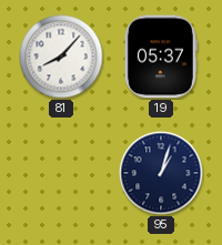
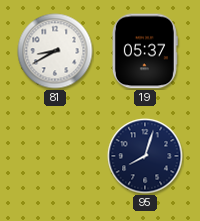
81: 8:07 -> 8:40 (55, 51)
95: 1:03 -> 8:03 (145, 156)
